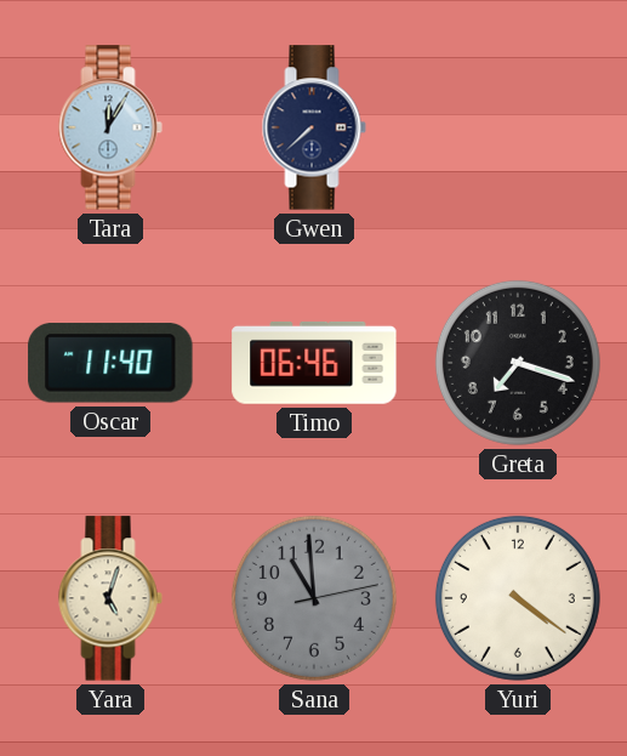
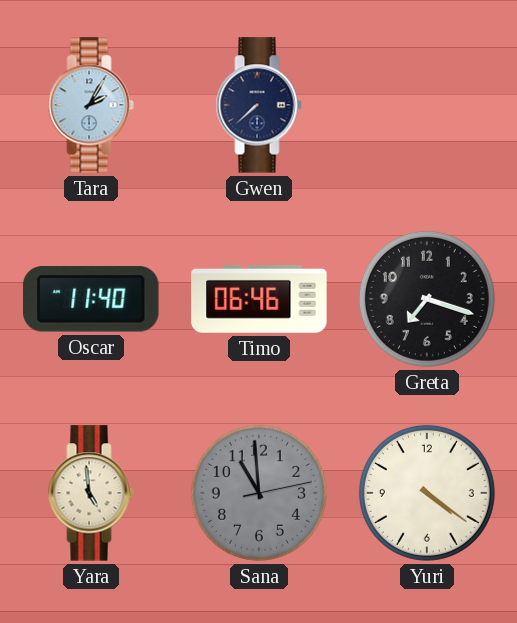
Tara: 12:05 -> 2:05 (91, 105)
Yara: 5:03 -> 4:59 (91, 493)
